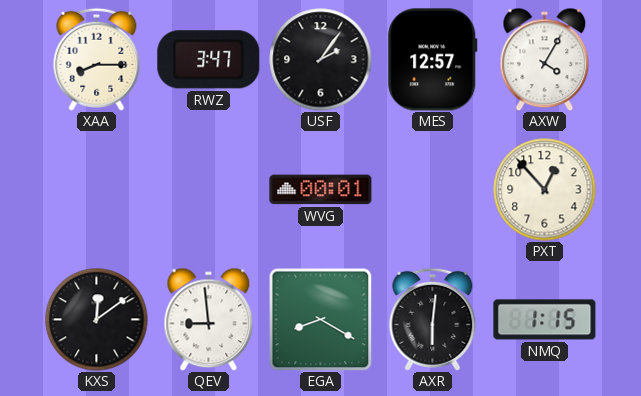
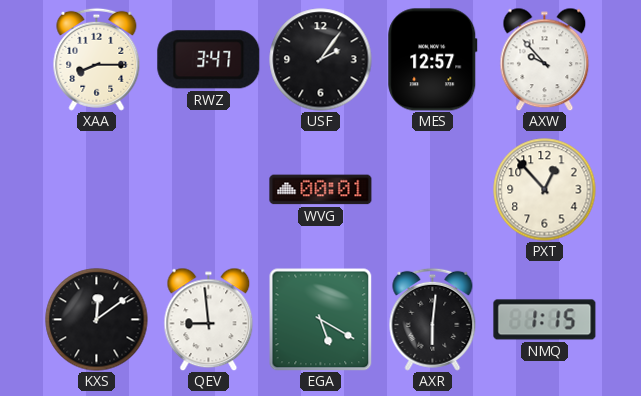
AXW: 4:05 -> 9:53 (545, 59)
EGA: 8:20 -> 5:20 (320, 319)
